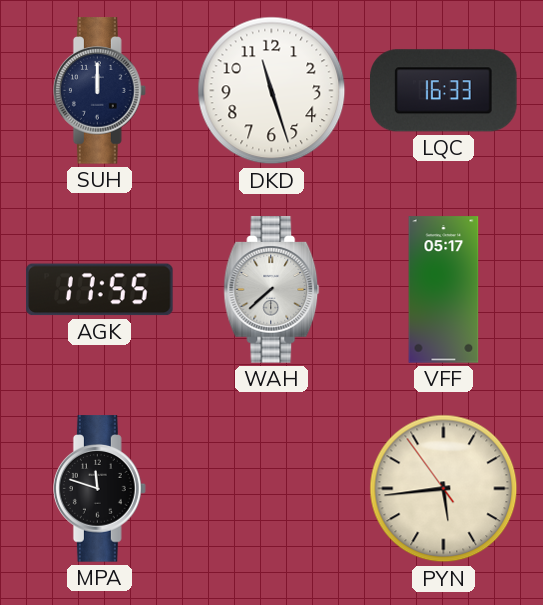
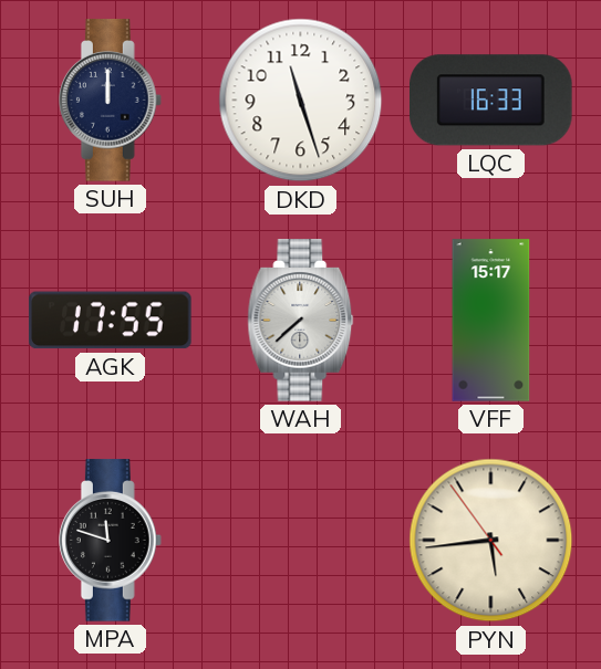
VFF: 05:17 -> 15:17 (491, 321)
